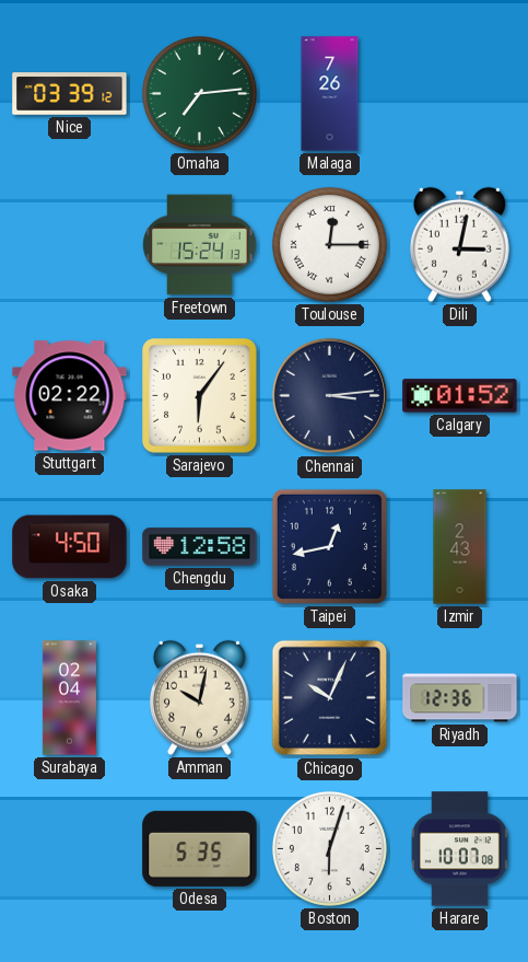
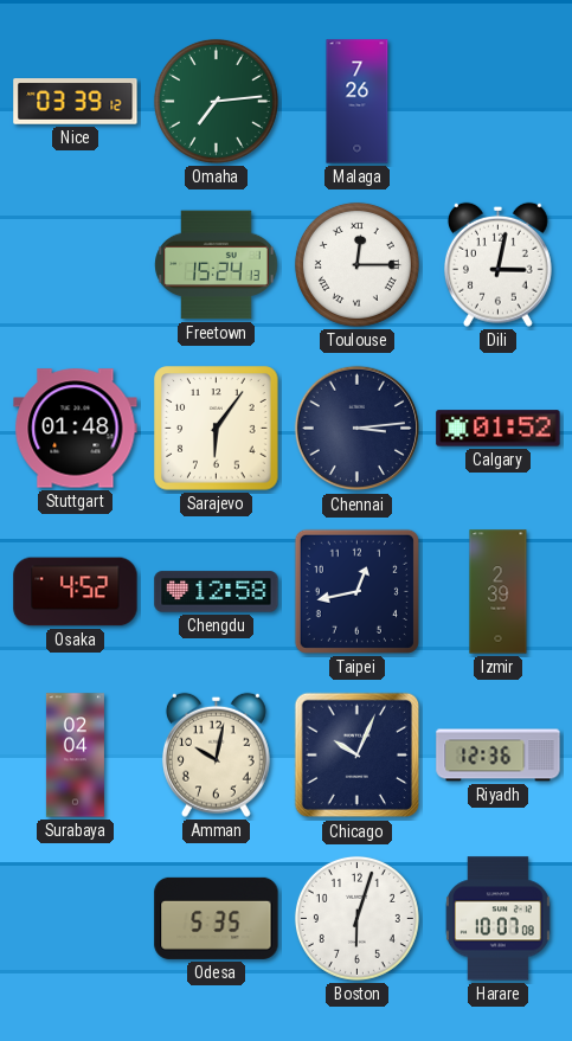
Stuttgart: 02:22 -> 01:48 (76, 429)
Osaka: 4:50 -> 4:52 (76, 592)
Izmir: 2:43 -> 2:39 (499, 592)
